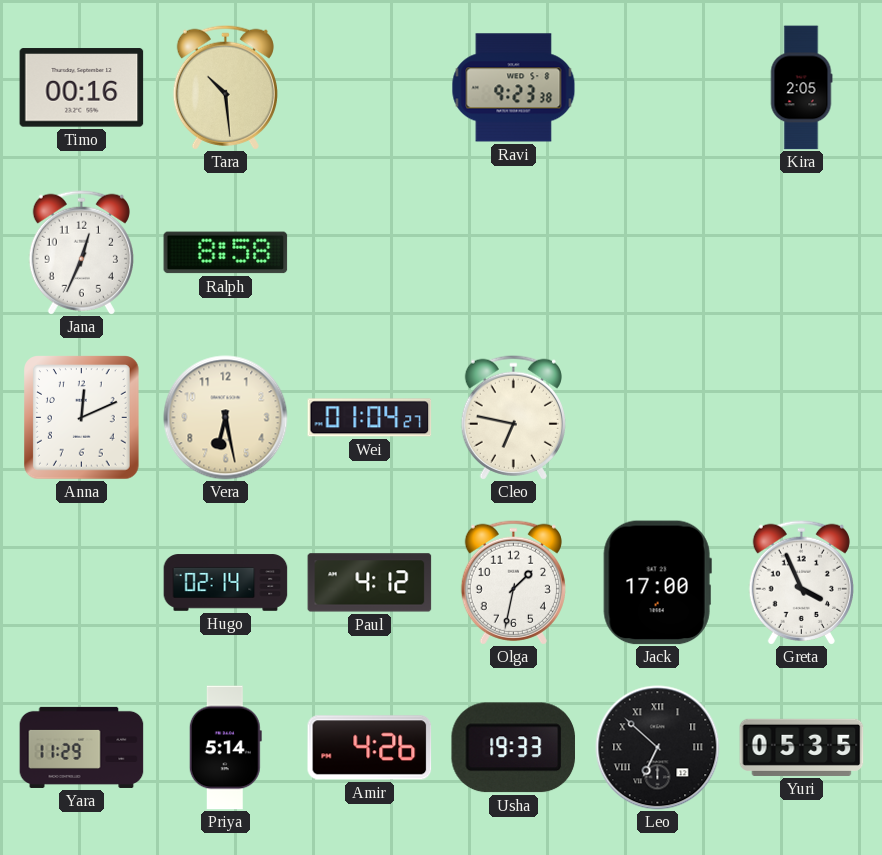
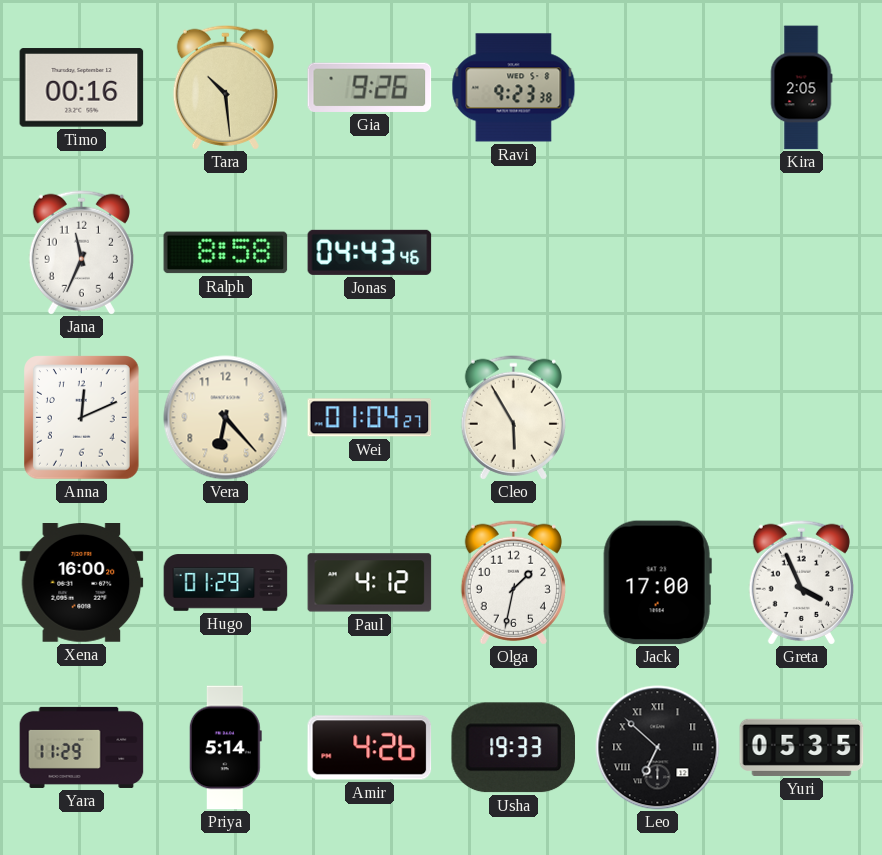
Gia: none -> 9:26 (370, 87)
Jana: 12:34 -> 11:34 (81, 252)
Jonas: none -> 04:43 (370, 252)
Vera: 6:28 -> 6:23 (226, 418)
Cleo: 6:47 -> 5:55 (513, 417)
Xena: none -> 16:00 (82, 583)
Hugo: 02:14 -> 01:29 (226, 583)
